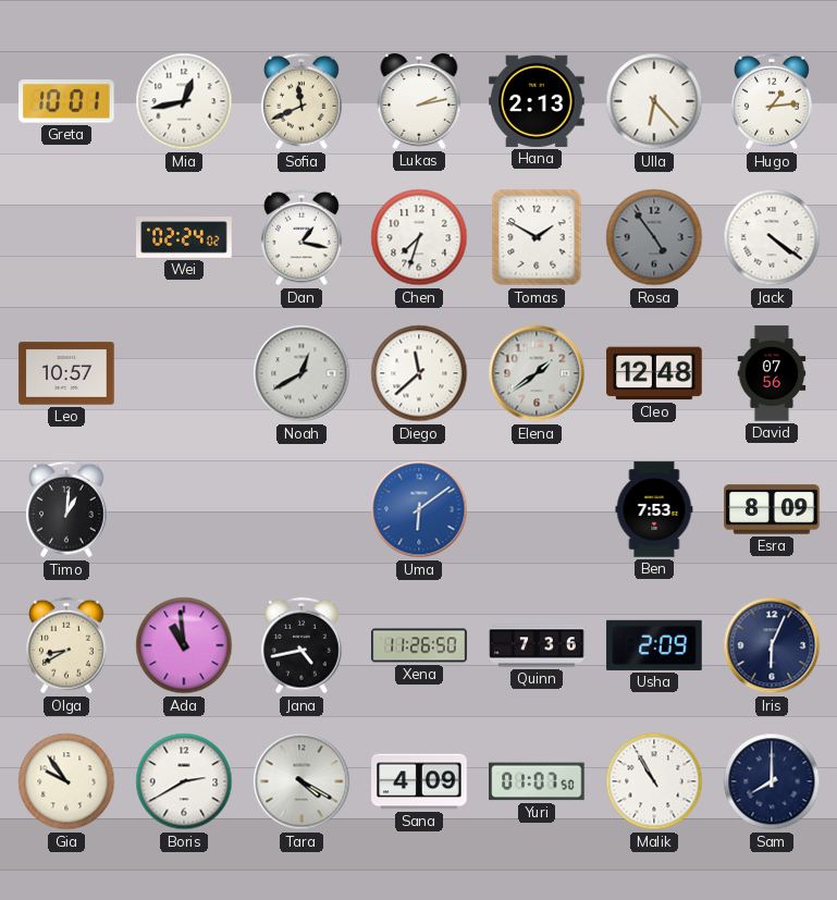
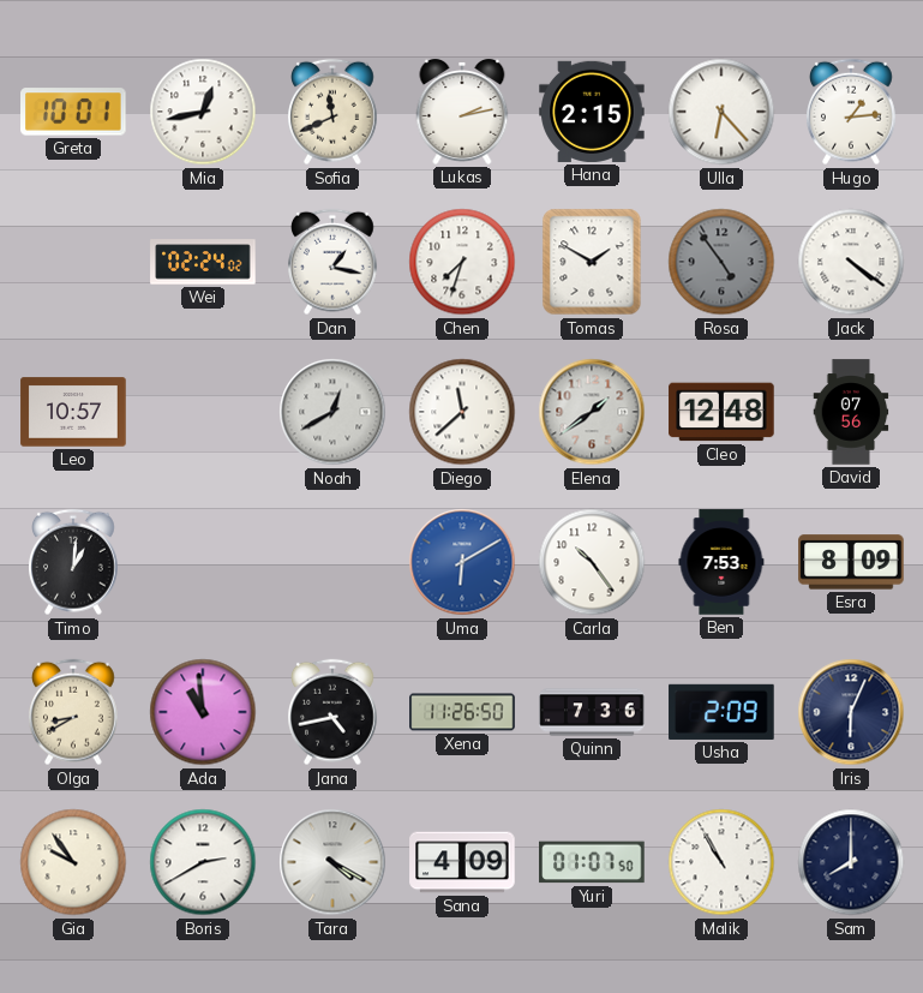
Hana: 2:13 -> 2:15 (592, 112)
Uma: 6:09 -> 6:10 (462, 562)
Carla: none -> 10:24 (592, 562)
